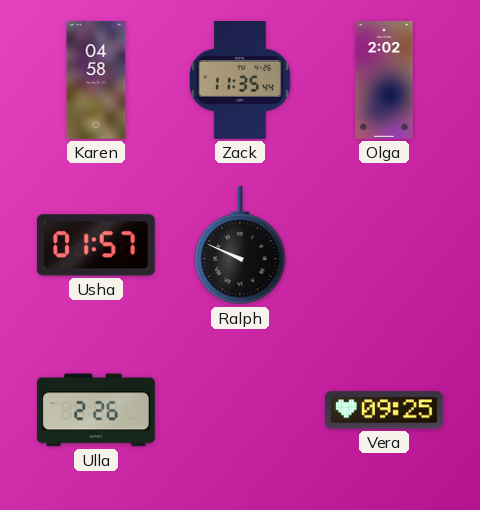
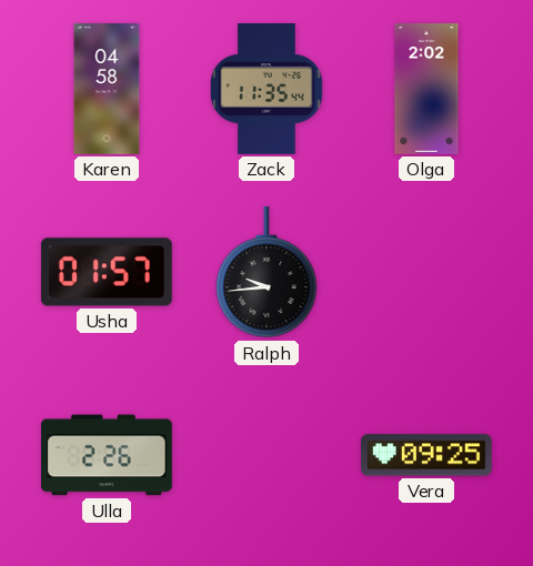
Ralph: 9:49 -> 9:44 (266, 272)
